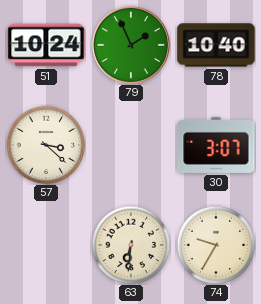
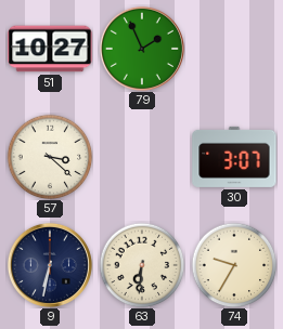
51: 10:24 -> 10:27 (50, 49)
78: 10:40 -> none (216, 45)
9: none -> 6:32 (50, 265)
